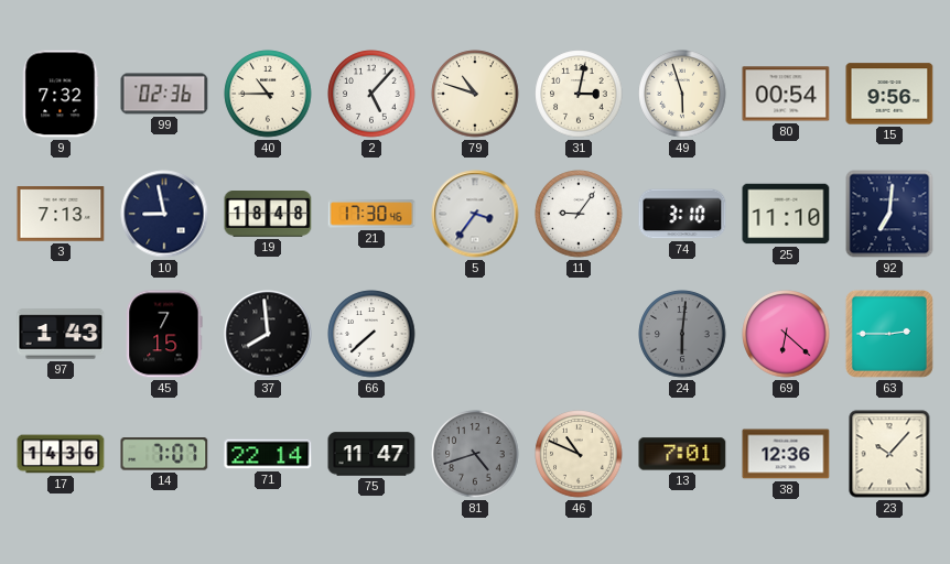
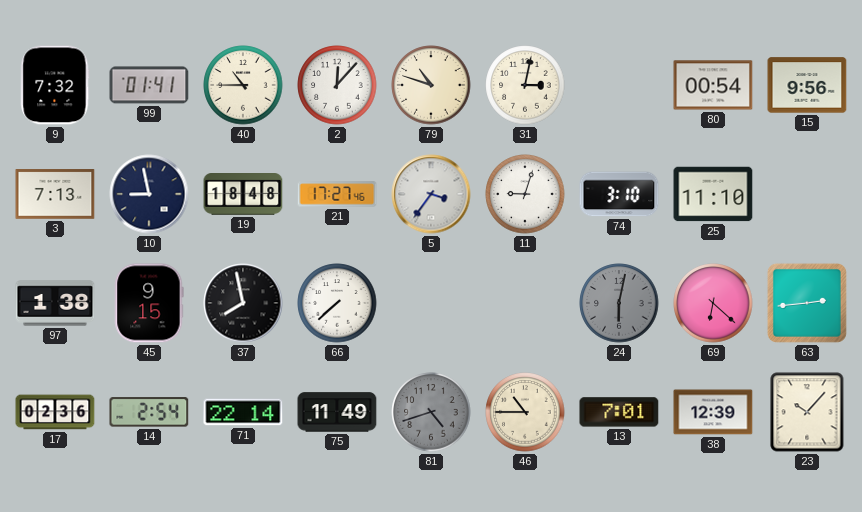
99: 02:36 -> 01:41 (149, 85)
2: 5:07 -> 12:07 (337, 85)
49: 5:57 -> none (682, 94)
21: 17:30 -> 17:27 (337, 194)
11: 9:06 -> 9:03 (525, 194)
92: 7:01 -> none (889, 214)
97: 1:43 -> 1:38 (55, 303)
45: 7:15 -> 9:15 (149, 303)
37: 7:59 -> 7:58 (243, 303)
24: 6:01 -> 6:02 (619, 303)
63: 2:45 -> 2:44 (807, 303)
17: 14:36 -> 02:36 (55, 412)
14: 7:07 -> 2:54 (149, 412)
75: 11:47 -> 11:49 (337, 412)
46: 10:49 -> 10:45 (525, 412)
38: 12:36 -> 12:39 (713, 412)
